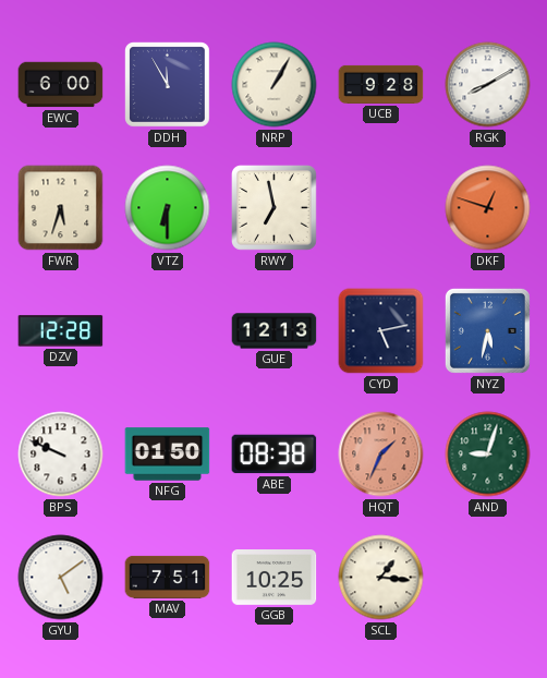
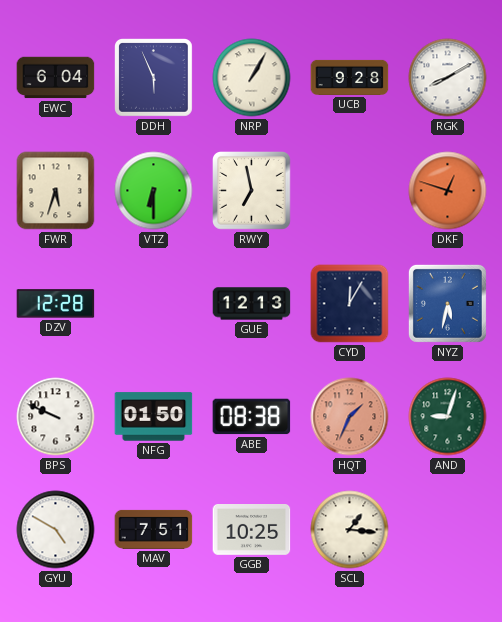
EWC: 6:00 -> 6:04 (56, 78)
DDH: 11:55 -> 5:56 (154, 78)
CYD: 5:13 -> 12:05 (350, 304)
GYU: 5:09 -> 4:50 (56, 530)
